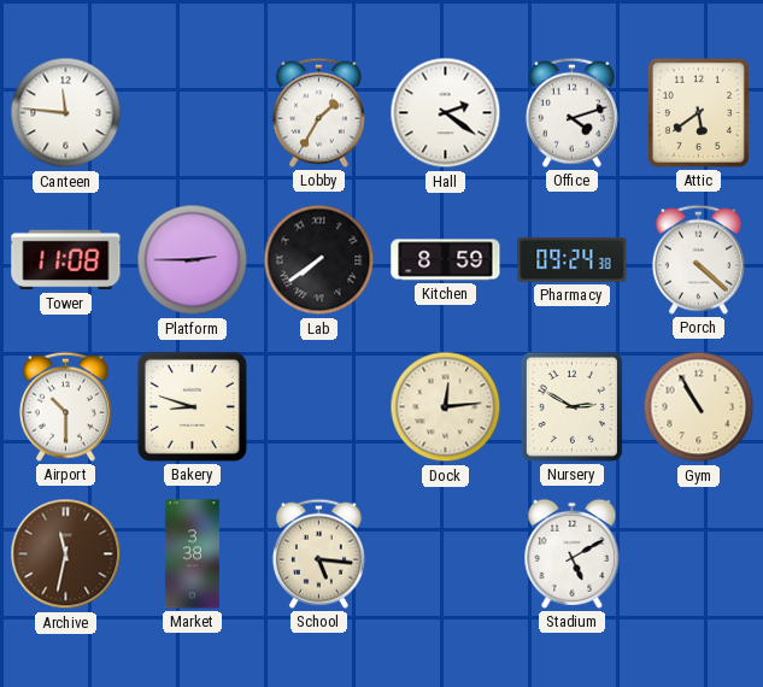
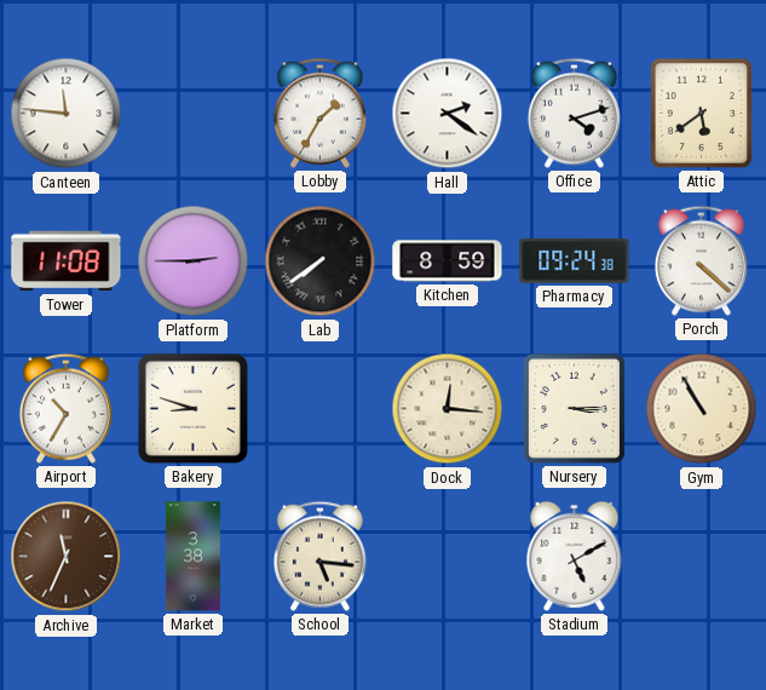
Airport: 10:30 -> 10:35 (65, 408)
Dock: 12:14 -> 12:16 (448, 409)
Nursery: 2:50 -> 3:15 (574, 408)
Archive: 11:32 -> 11:34 (67, 557)
